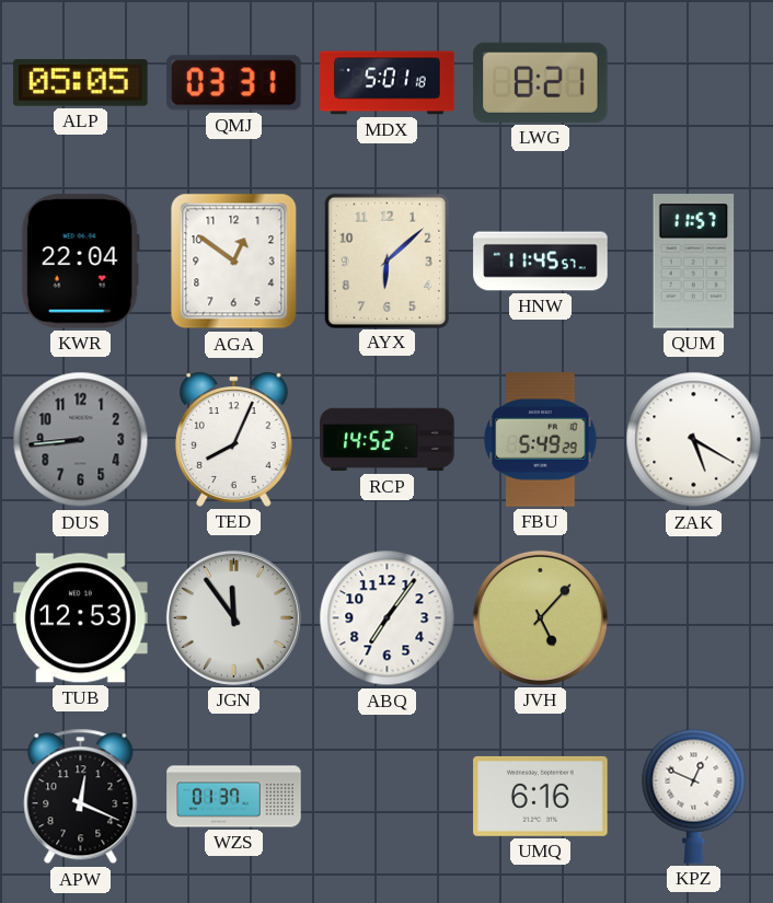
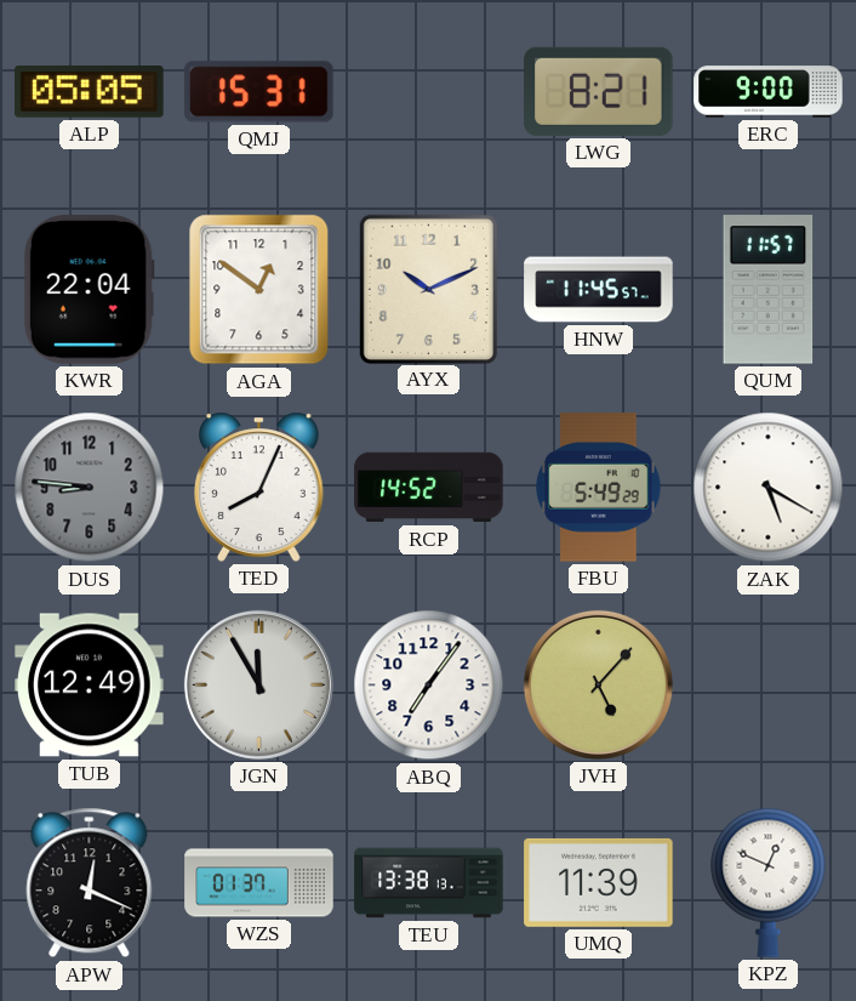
QMJ: 03:31 -> 15:31 (259, 92)
MDX: 5:01 -> none (388, 83)
ERC: none -> 9:00 (769, 92)
AYX: 6:08 -> 10:11 (428, 289)
DUS: 8:44 -> 8:46 (90, 488)
TUB: 12:53 -> 12:49 (90, 686)
JGN: 11:54 -> 11:55 (258, 684)
TEU: none -> 13:38 (429, 883)
UMQ: 6:16 -> 11:39 (599, 882)
